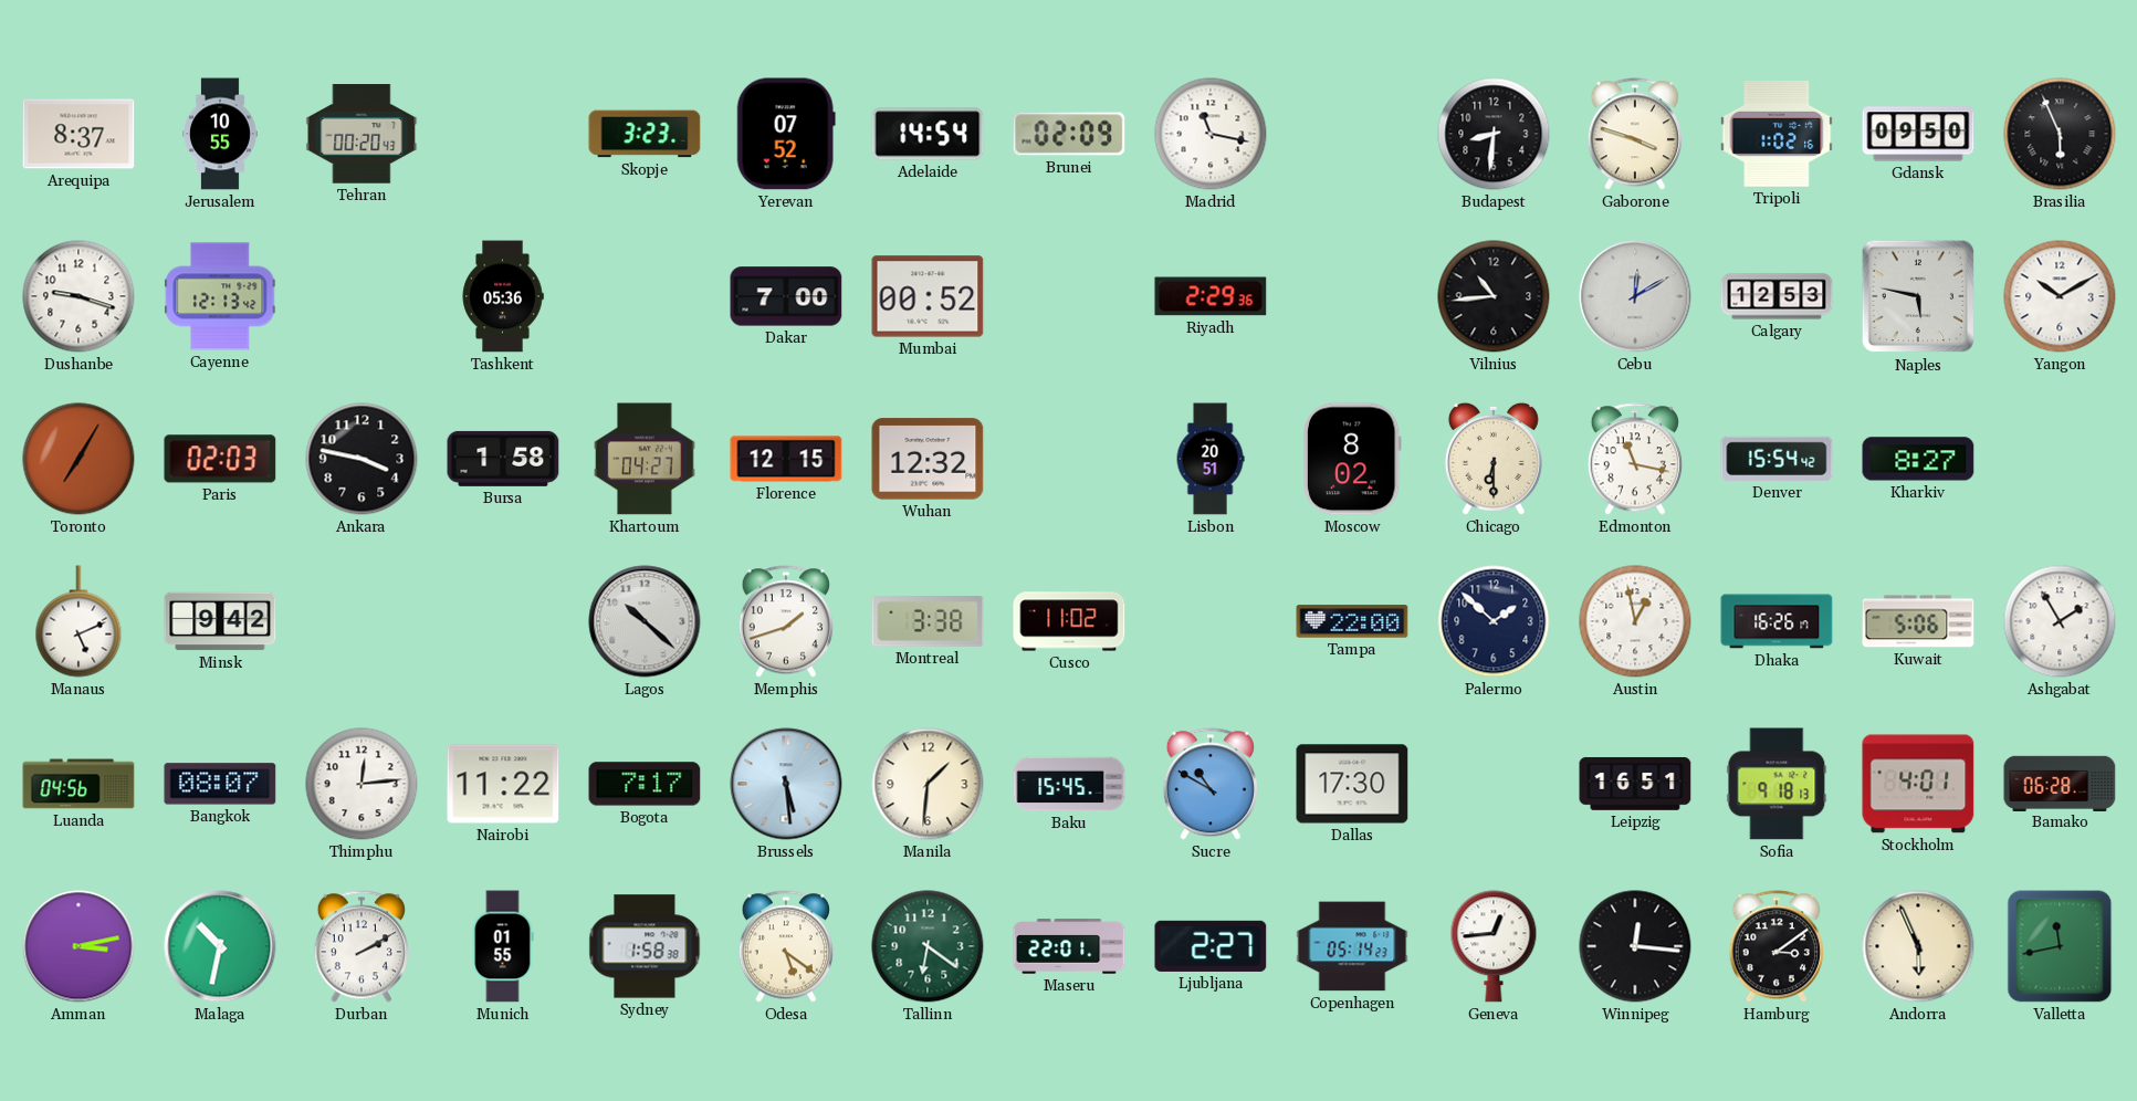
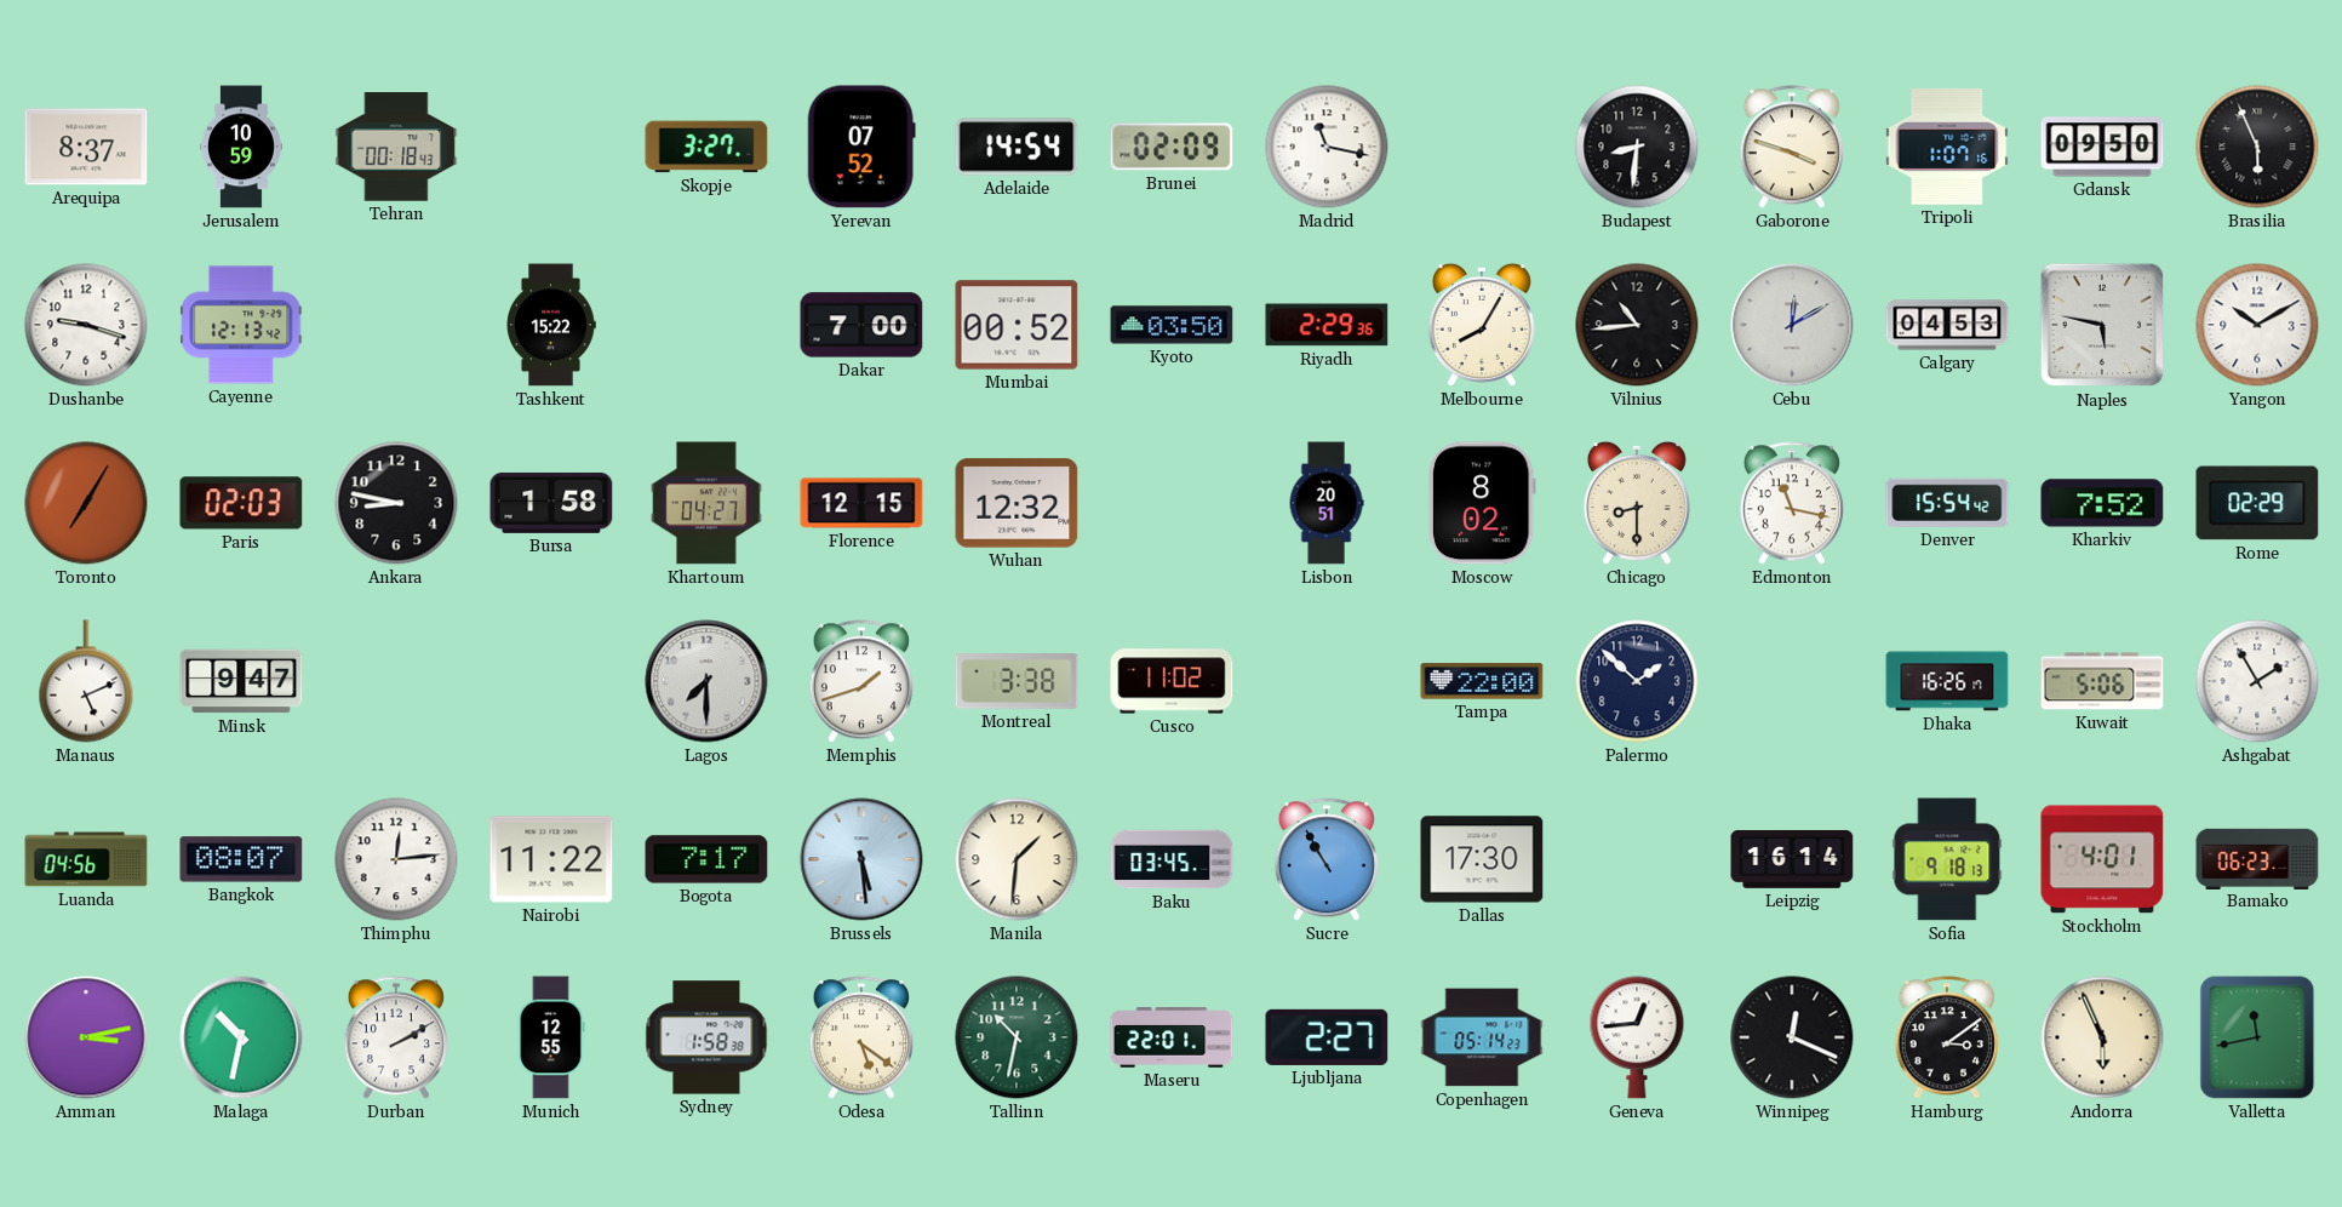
Jerusalem: 10:55 -> 10:59 (242, 147)
Tehran: 00:20 -> 00:18 (396, 147)
Skopje: 3:23 -> 3:27 (706, 147)
Tripoli: 1:02 -> 1:07 (1947, 147)
Tashkent: 05:36 -> 15:22 (551, 325)
Kyoto: none -> 03:50 (1172, 325)
Melbourne: none -> 8:05 (1482, 325)
Calgary: 12:53 -> 04:53 (1947, 325)
Ankara: 3:47 -> 8:47 (396, 503)
Chicago: 6:30 -> 8:30 (1637, 503)
Kharkiv: 8:27 -> 7:52 (2102, 503)
Rome: none -> 02:29 (2257, 503)
Minsk: 9:42 -> 9:47 (241, 681)
Lagos: 10:22 -> 7:30 (706, 681)
Austin: 12:58 -> none (1635, 621)
Baku: 15:45 -> 03:45 (1172, 859)
Sucre: 10:50 -> 10:55 (1327, 859)
Leipzig: 16:51 -> 16:14 (1792, 859)
Bamako: 06:28 -> 06:23 (2257, 858)
Munich: 01:55 -> 12:55 (551, 1037)
Tallinn: 6:21 -> 10:32 (1017, 1037)
Winnipeg: 12:16 -> 12:19 (1792, 1037)
